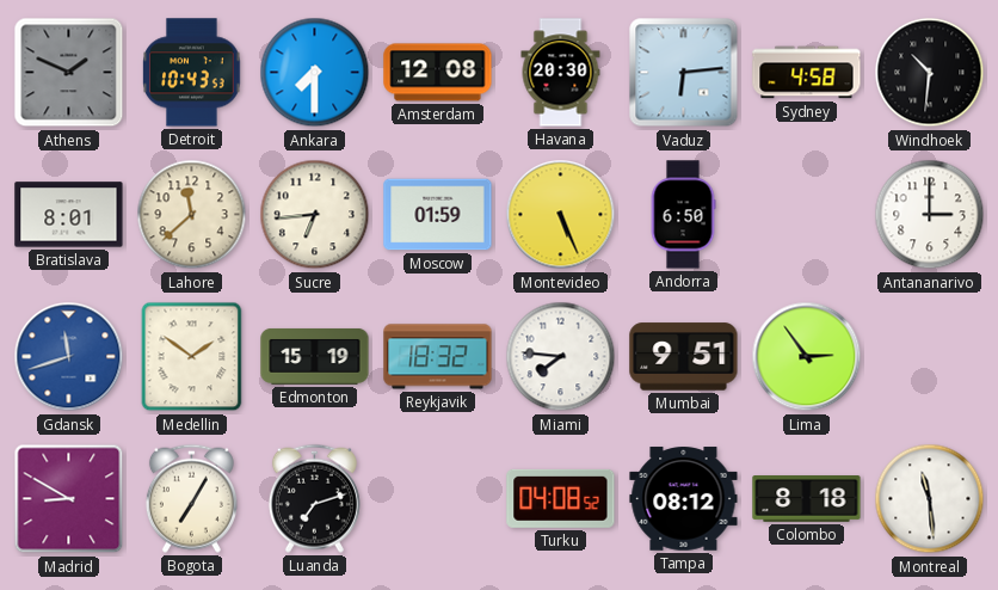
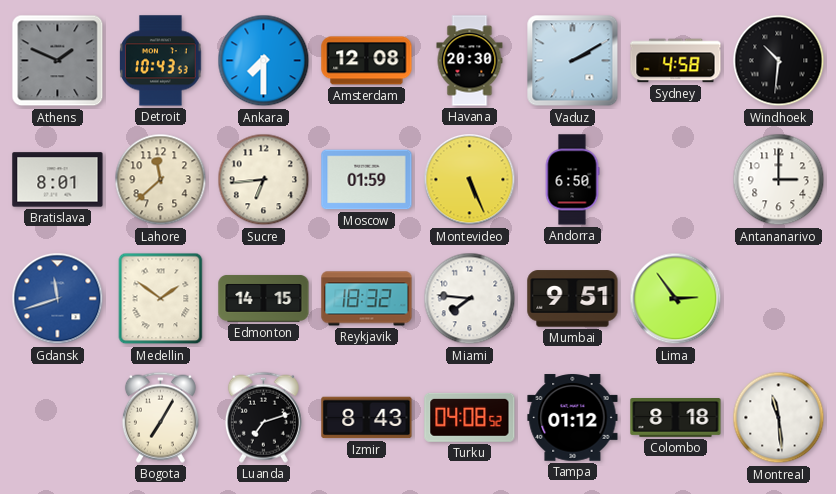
Vaduz: 6:14 -> 2:10 (573, 61)
Edmonton: 15:19 -> 14:15 (264, 298)
Madrid: 8:50 -> none (69, 499)
Izmir: none -> 8:43 (367, 418)
Tampa: 08:12 -> 01:12 (573, 418)
